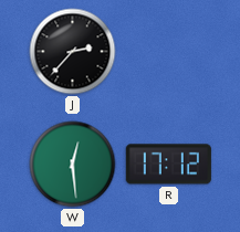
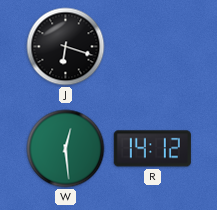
J: 2:37 -> 6:18 (66, 47)
R: 17:12 -> 14:12 (152, 149)
